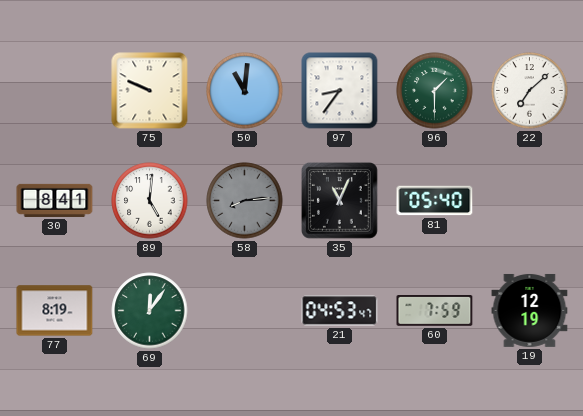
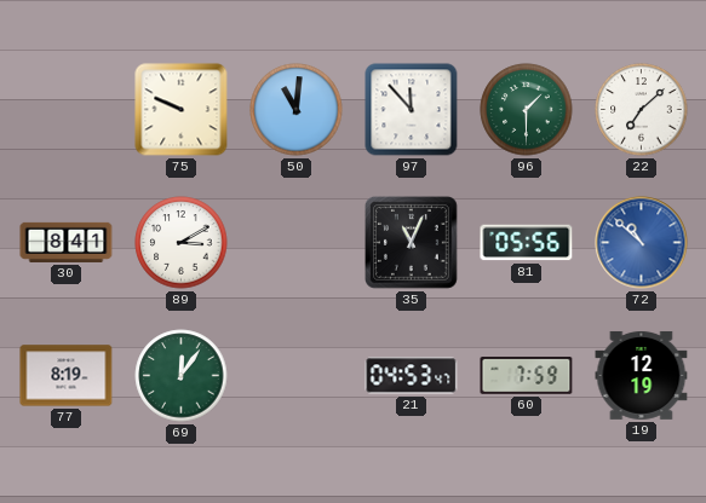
97: 8:36 -> 11:53 (412, 110)
89: 5:01 -> 3:10 (182, 243)
58: 8:14 -> none (245, 201)
81: 05:40 -> 05:56 (527, 243)
72: none -> 10:52 (642, 243)
